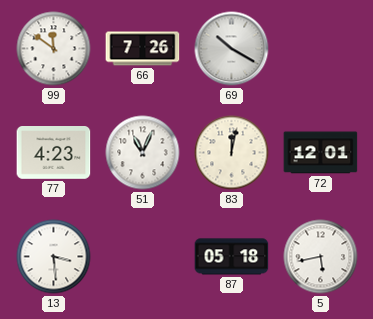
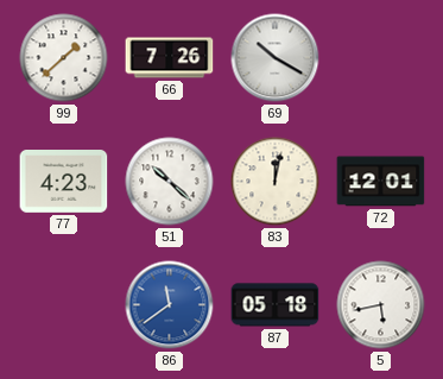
99: 11:51 -> 1:38 (64, 58)
51: 11:04 -> 10:22 (170, 182)
13: 3:29 -> none (54, 257)
86: none -> 11:39 (170, 305)
